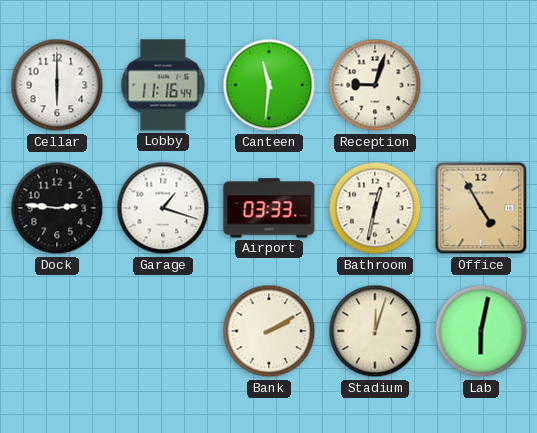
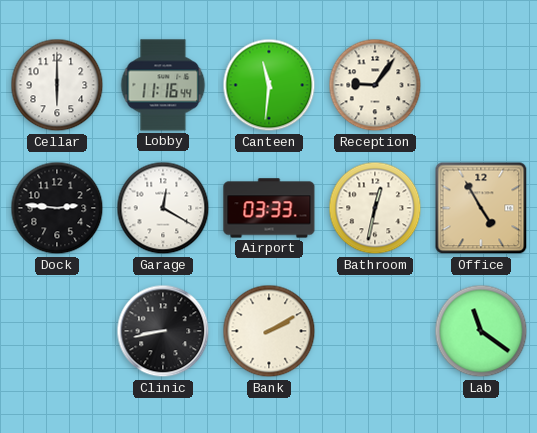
Reception: 9:03 -> 9:06 (375, 85)
Garage: 1:18 -> 12:20 (163, 208)
Clinic: none -> 8:43 (163, 331)
Stadium: 12:03 -> none (375, 331)
Lab: 6:02 -> 11:21 (481, 331)
